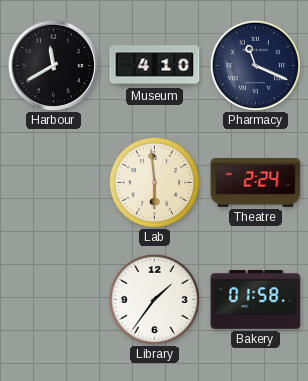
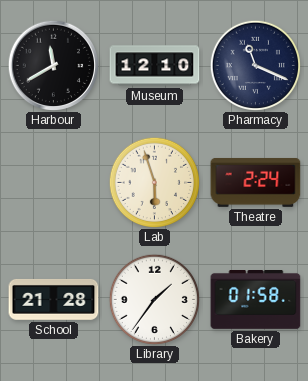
Museum: 4:10 -> 12:10 (155, 66)
Lab: 5:59 -> 5:57 (154, 182)
School: none -> 21:28 (54, 299)
